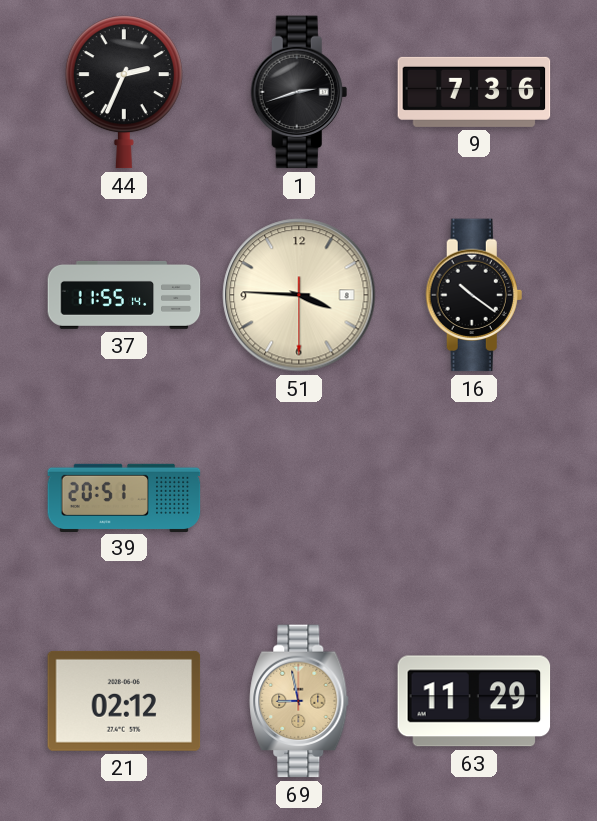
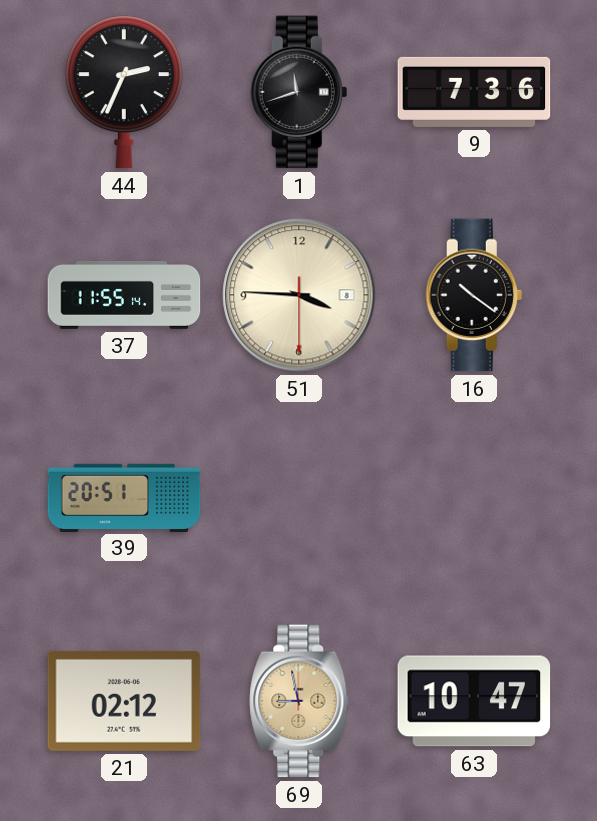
1: 2:42 -> 11:42 (299, 92)
63: 11:29 -> 10:47 (474, 701)
